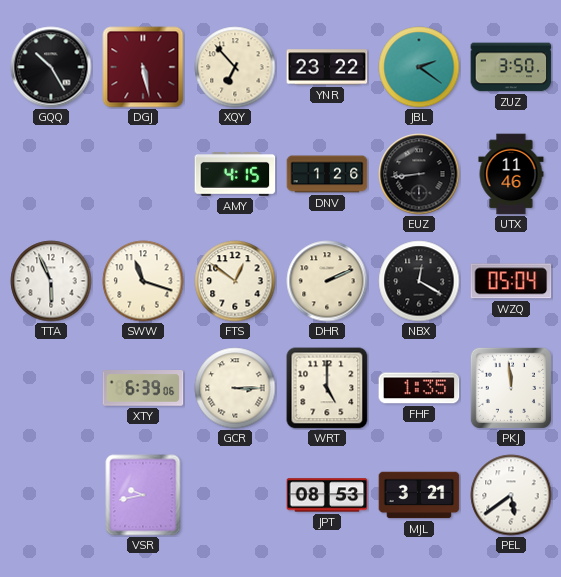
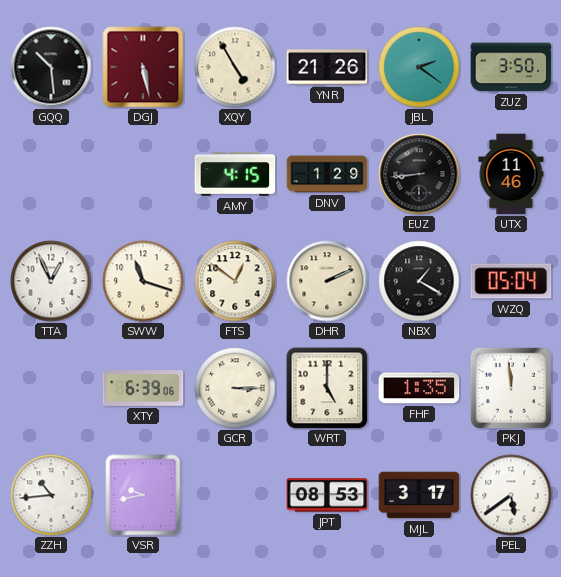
GQQ: 10:25 -> 10:29 (51, 67)
XQY: 6:53 -> 4:55 (235, 67)
YNR: 23:22 -> 21:26 (327, 67)
DNV: 1:26 -> 1:29 (327, 174)
TTA: 5:56 -> 12:56 (51, 281)
NBX: 12:20 -> 1:20 (419, 281)
ZZH: none -> 10:44 (51, 495)
MJL: 3:21 -> 3:17 (419, 495)
